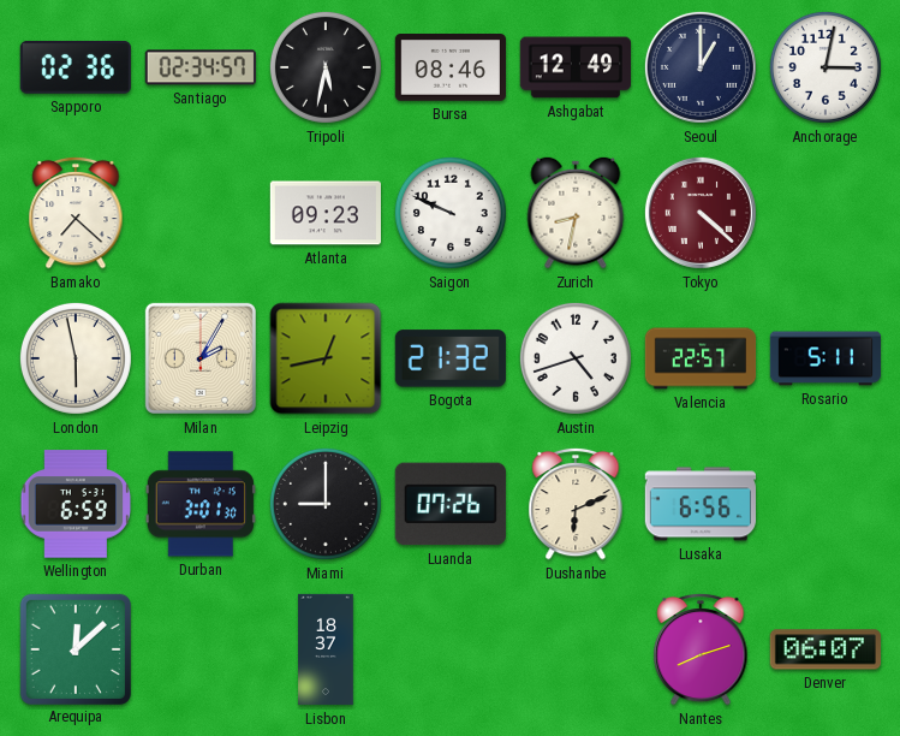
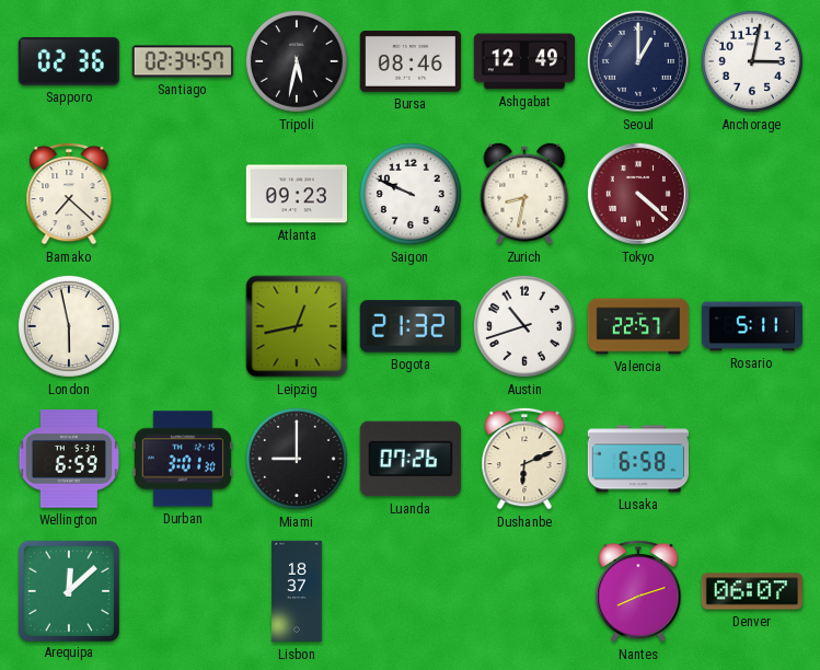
Milan: 2:05 -> none (201, 358)
Austin: 4:42 -> 10:42 (524, 326)
Lusaka: 6:56 -> 6:58 (637, 459)
